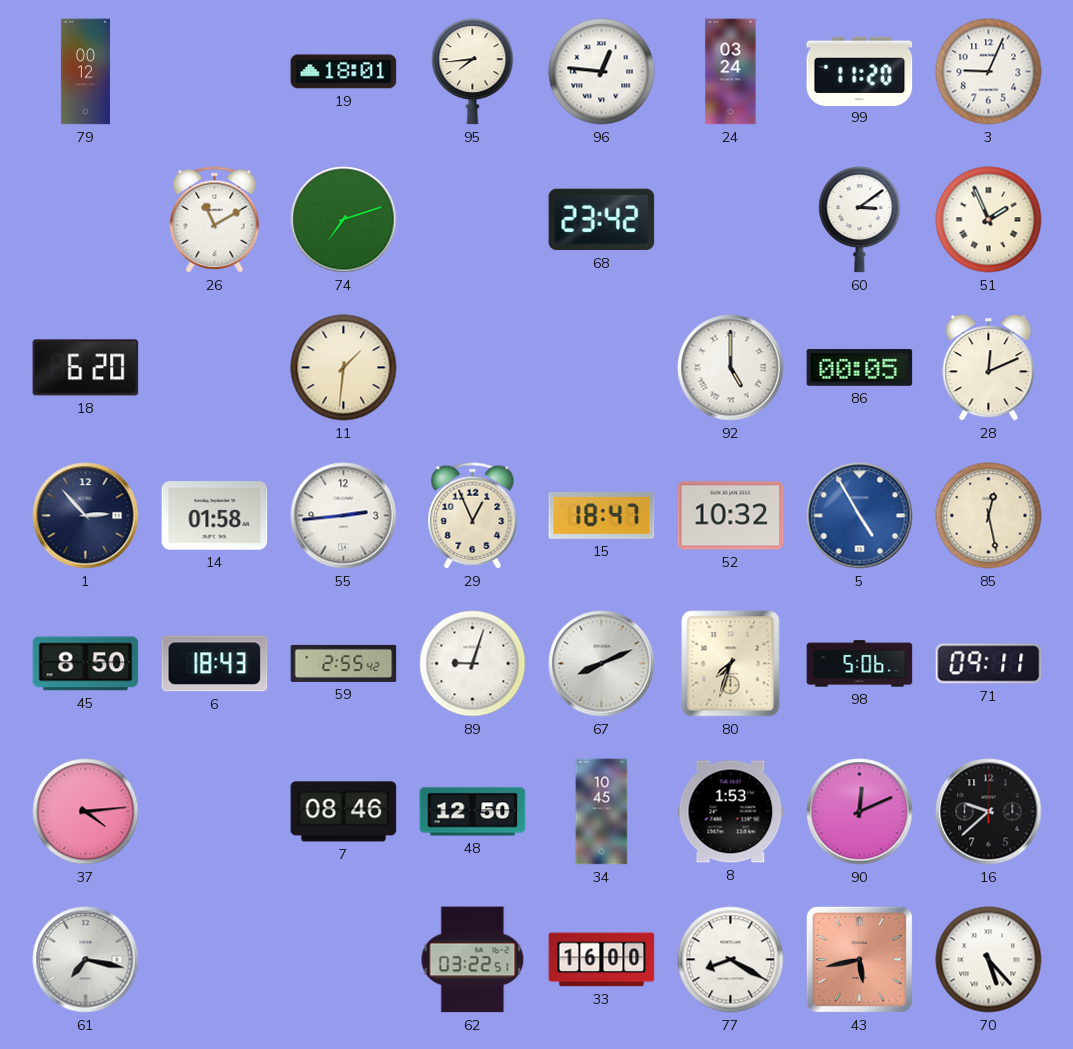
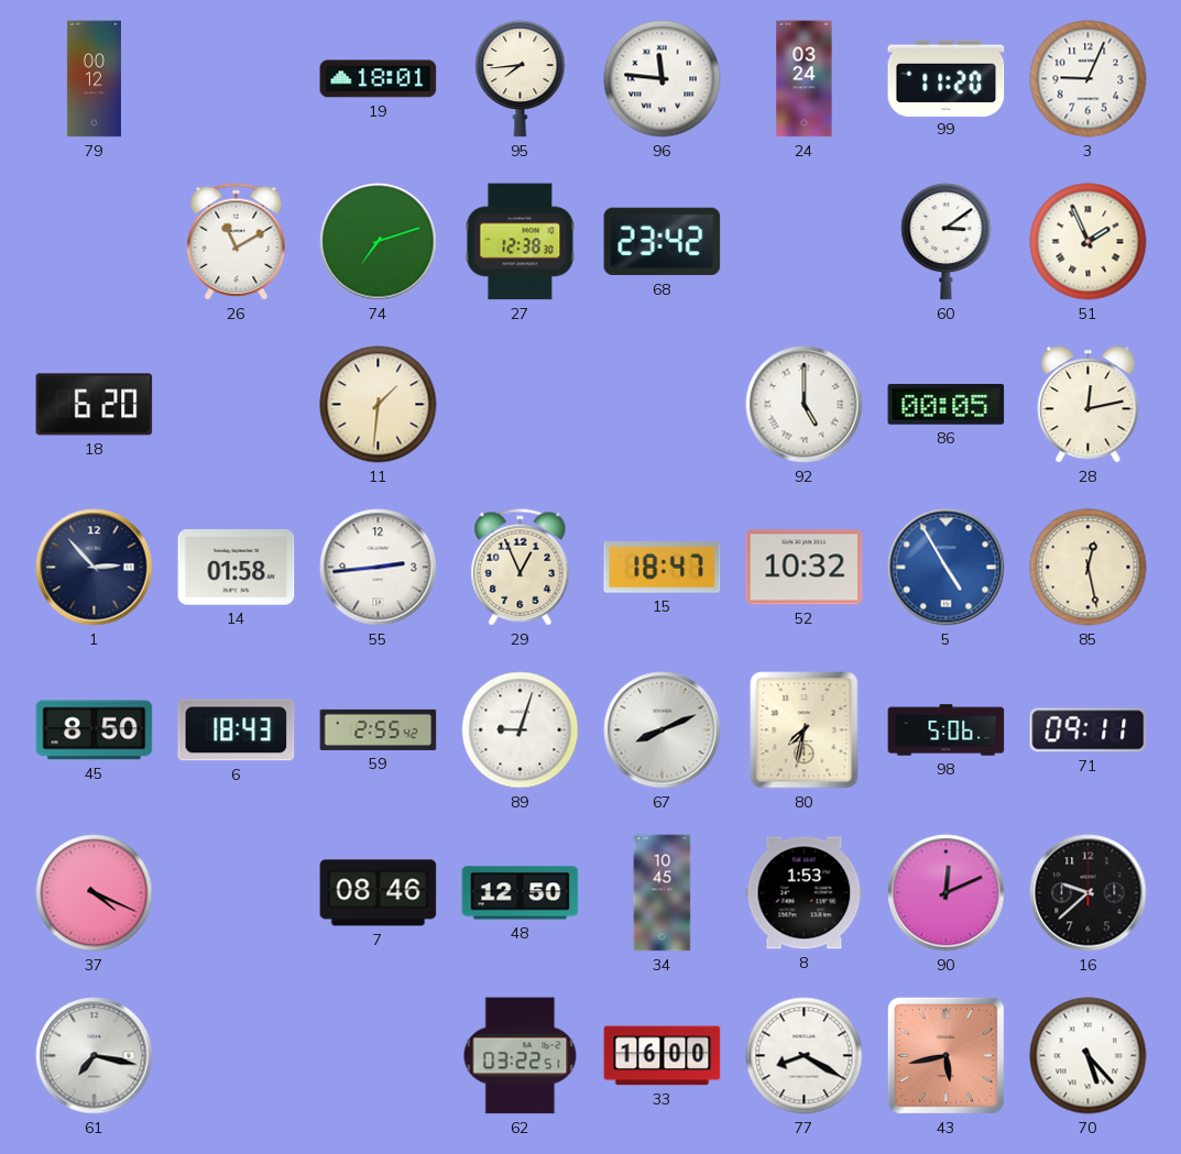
96: 12:46 -> 11:46 (663, 79)
27: none -> 12:38 (521, 242)
28: 12:11 -> 12:13 (1089, 405)
80: 7:33 -> 7:32 (805, 730)
37: 4:14 -> 4:19 (95, 893)
